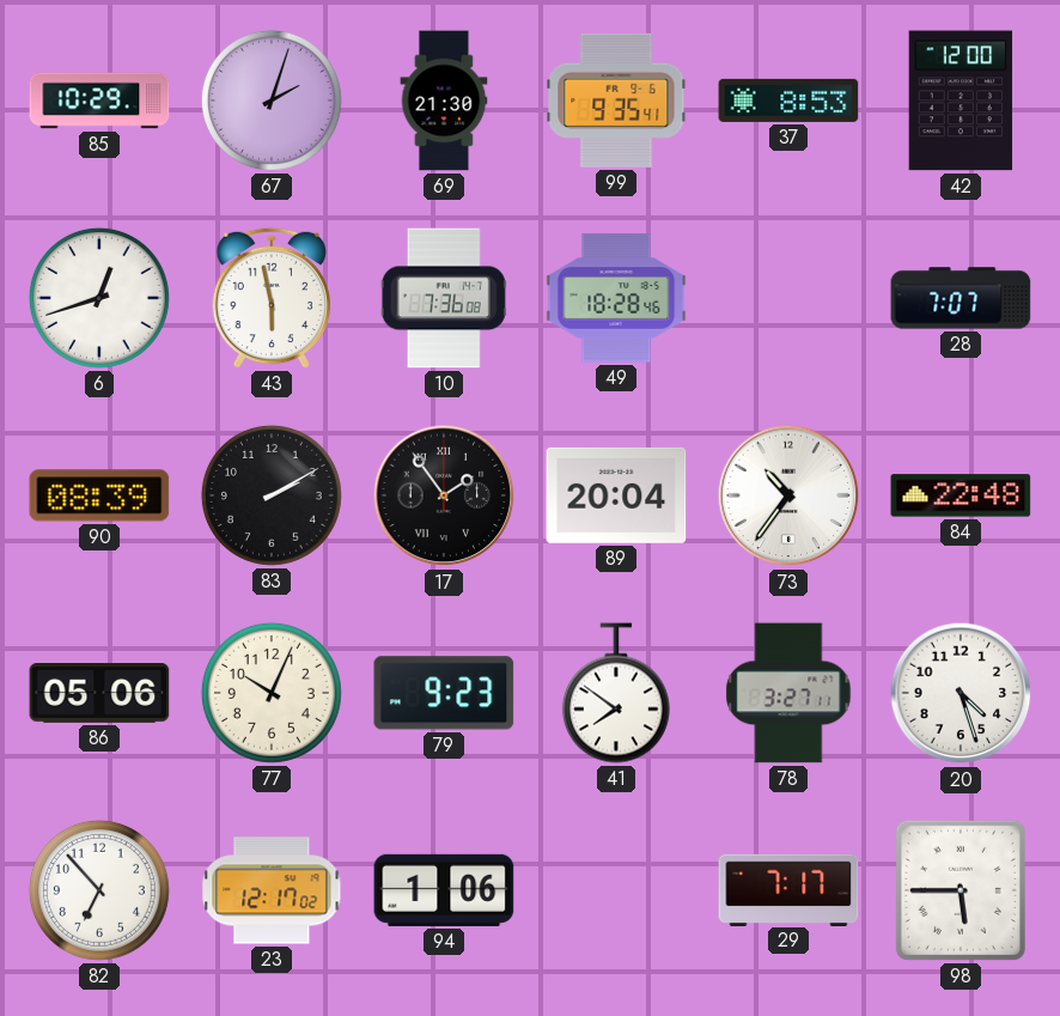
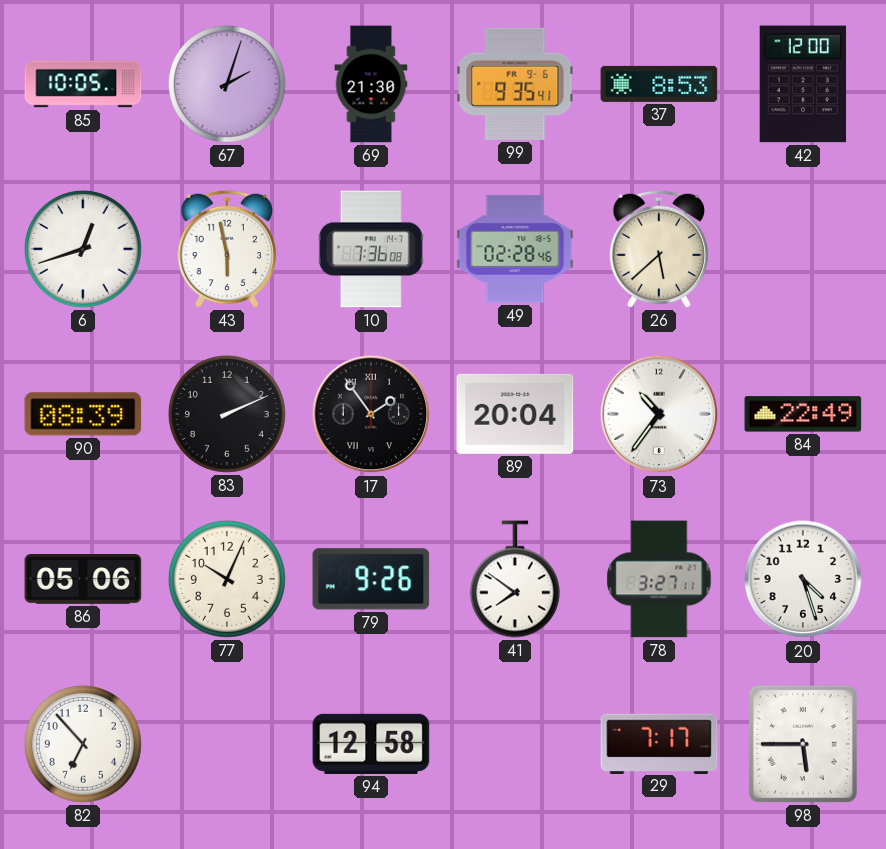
85: 10:29 -> 10:05 (83, 84)
49: 18:28 -> 02:28 (515, 249)
26: none -> 5:38 (659, 249)
28: 7:07 -> none (961, 298)
83: 2:10 -> 2:11 (227, 414)
84: 22:48 -> 22:49 (803, 414)
79: 9:23 -> 9:26 (371, 579)
23: 12:17 -> none (272, 890)
94: 1:06 -> 12:58 (371, 744)
